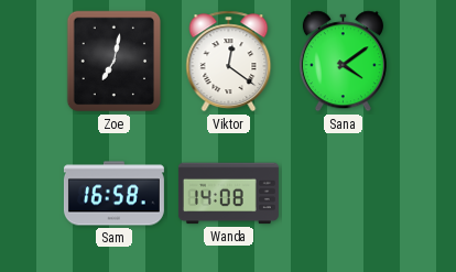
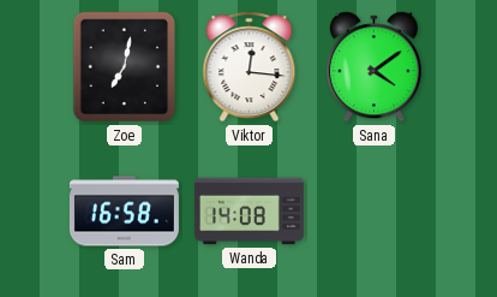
Viktor: 12:21 -> 12:16 (250, 67)
